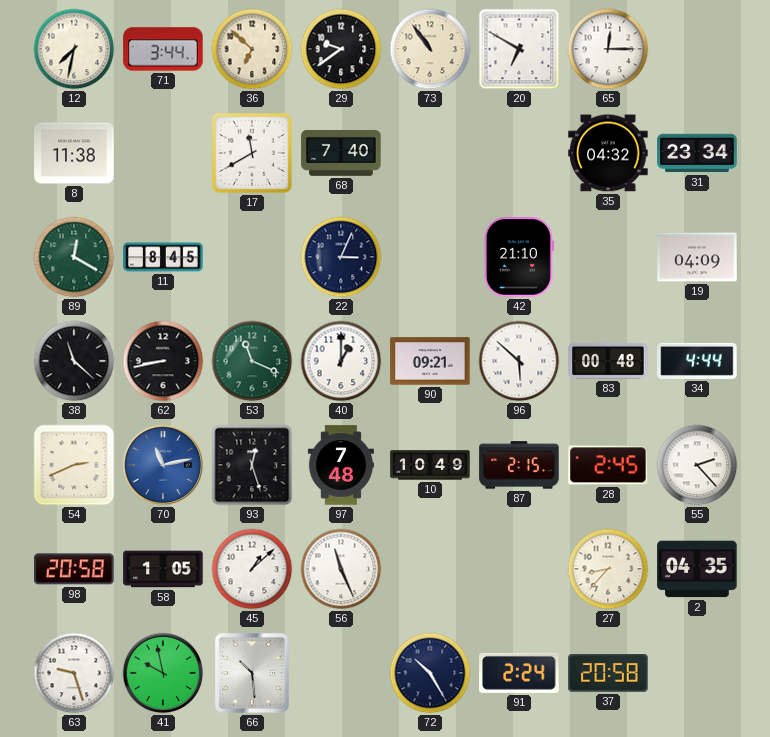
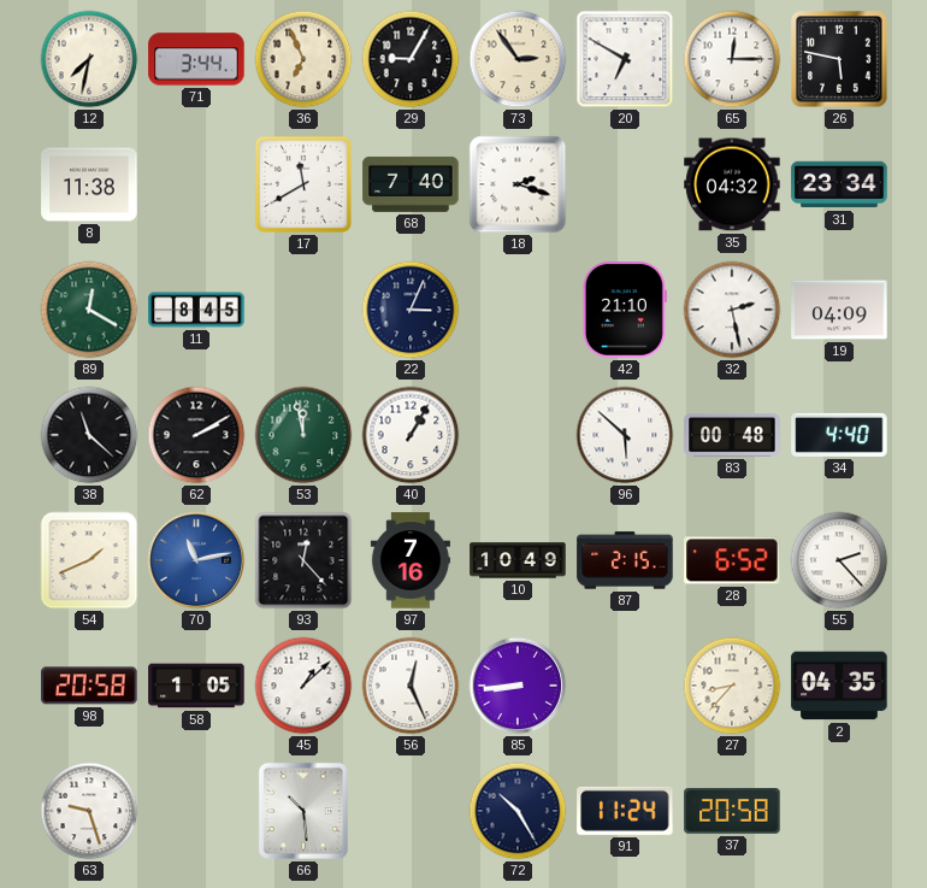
36: 6:52 -> 6:56 (303, 59)
29: 9:39 -> 9:05 (411, 59)
73: 10:54 -> 2:54 (518, 59)
26: none -> 5:47 (839, 59)
18: none -> 2:18 (518, 184)
32: none -> 2:28 (732, 310)
62: 8:43 -> 2:10 (196, 435)
53: 11:19 -> 11:58 (303, 435)
40: 1:00 -> 1:05 (411, 435)
90: 09:21 -> none (430, 361)
34: 4:44 -> 4:40 (839, 435)
54: 2:41 -> 1:41 (89, 560)
93: 12:27 -> 12:23 (303, 560)
97: 7:48 -> 7:16 (411, 560)
28: 2:45 -> 6:52 (732, 560)
56: 11:26 -> 12:26 (411, 686)
85: none -> 8:44 (518, 686)
41: 9:58 -> none (163, 673)
91: 2:24 -> 11:24 (625, 811)
